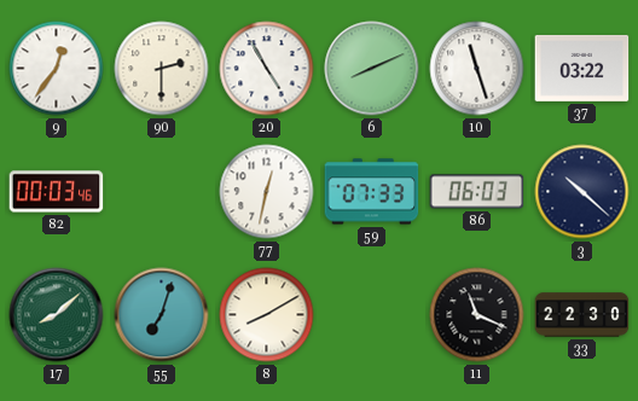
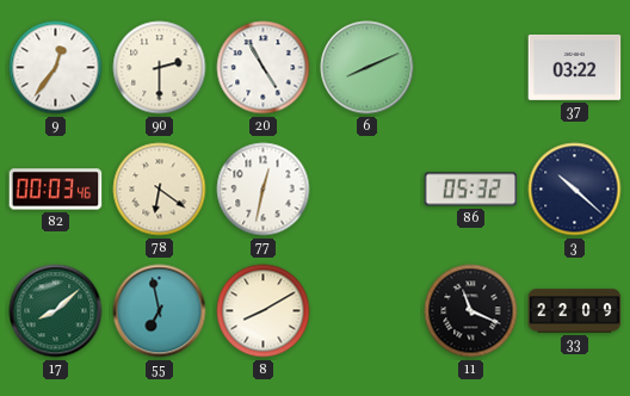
10: 11:27 -> none (477, 69)
78: none -> 6:21 (160, 190)
59: 07:33 -> none (372, 192)
86: 06:03 -> 05:32 (471, 190)
55: 7:03 -> 6:58 (160, 311)
33: 22:30 -> 22:09 (575, 311)
